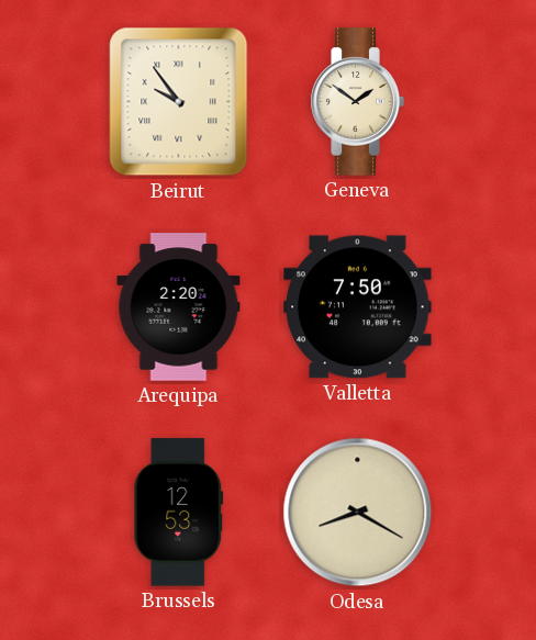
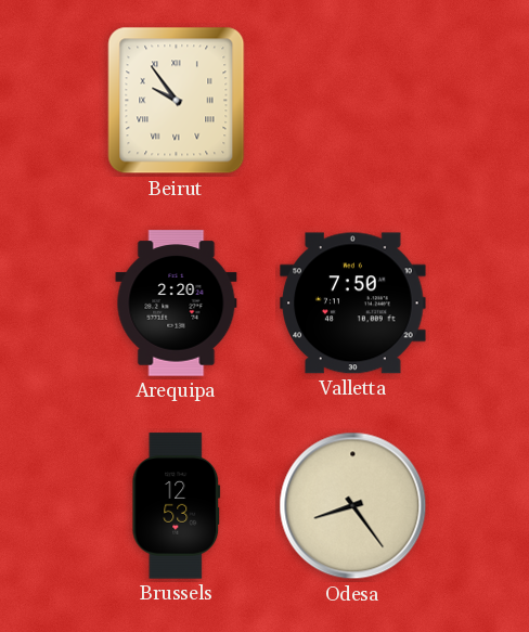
Geneva: 1:51 -> none (357, 102)
Odesa: 8:20 -> 8:24 (353, 506)
